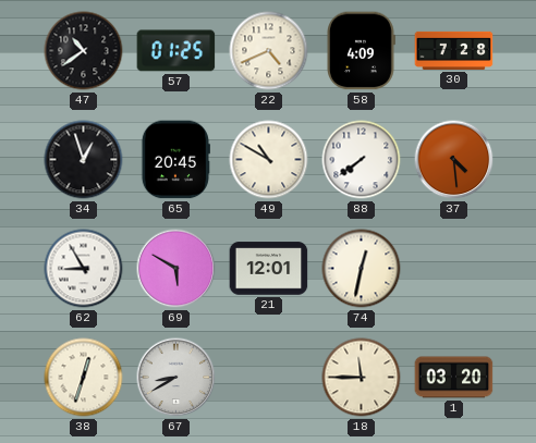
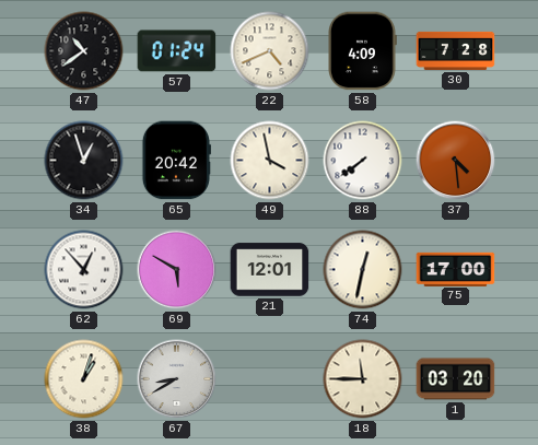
57: 01:25 -> 01:24 (177, 51)
65: 20:45 -> 20:42 (176, 161)
49: 10:50 -> 3:58 (270, 161)
62: 8:55 -> 12:53 (84, 270)
75: none -> 17:00 (456, 269)
38: 12:33 -> 1:03 (84, 379)
